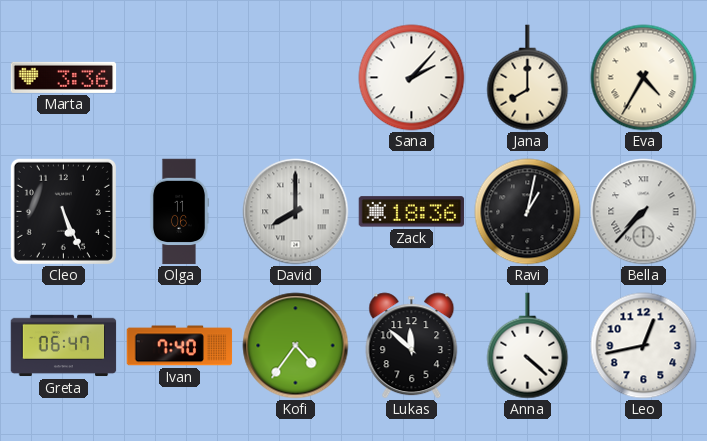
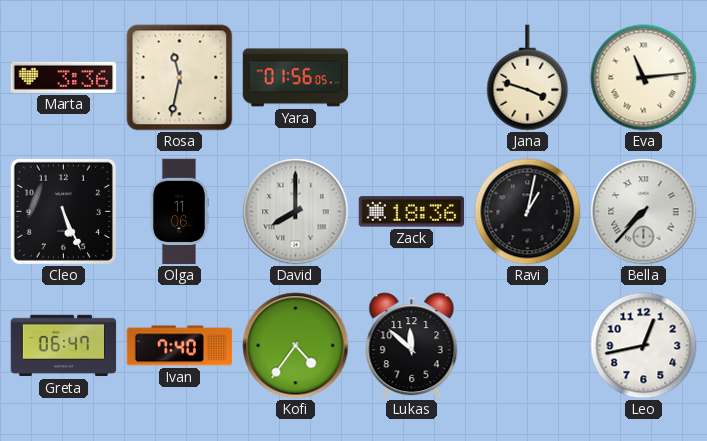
Rosa: none -> 11:32 (180, 78)
Yara: none -> 01:56 (296, 78)
Sana: 2:07 -> none (412, 78)
Jana: 8:00 -> 3:48 (528, 78)
Eva: 4:35 -> 11:14 (644, 78)
Anna: 4:22 -> none (528, 346)
